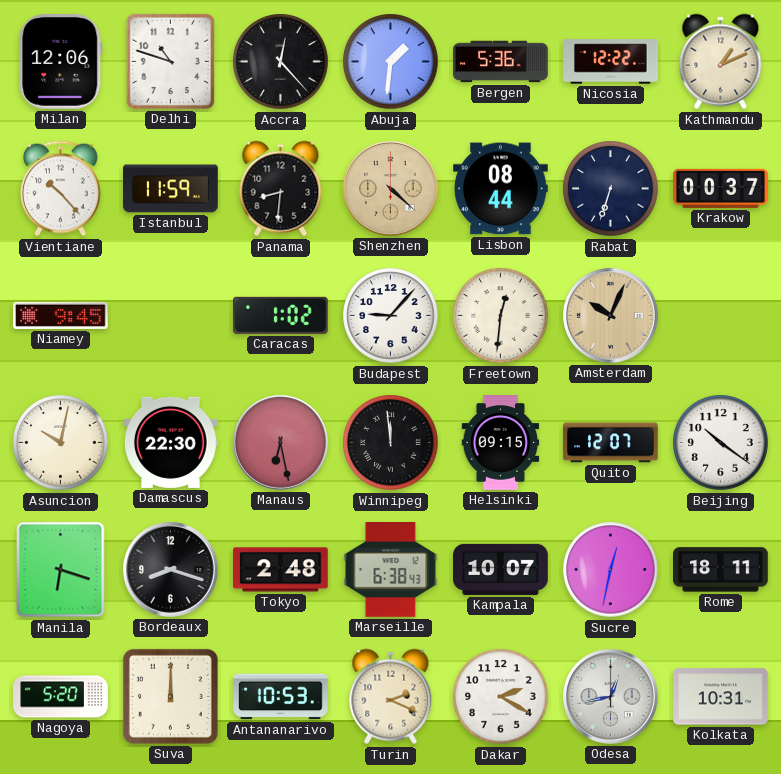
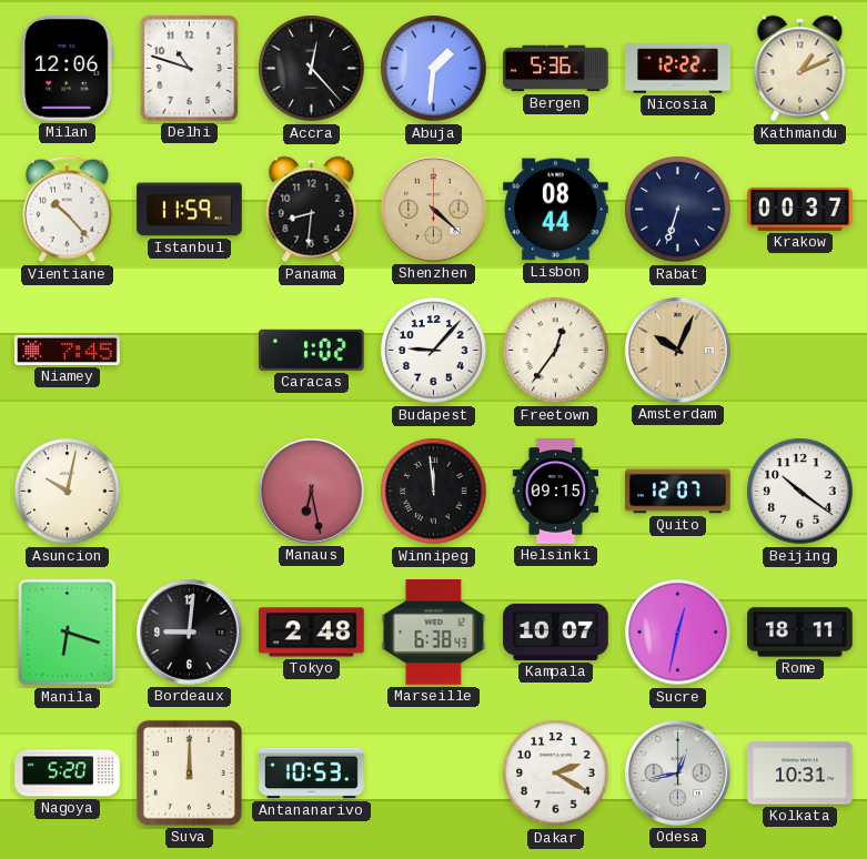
Niamey: 9:45 -> 7:45 (68, 350)
Freetown: 12:31 -> 12:36 (556, 351)
Damascus: 22:30 -> none (171, 442)
Bordeaux: 8:18 -> 9:01 (190, 633)
Turin: 2:19 -> none (391, 697)
